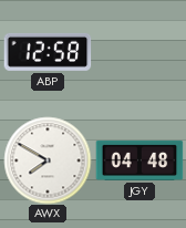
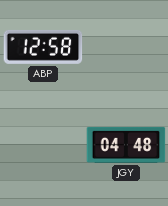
AWX: 7:50 -> none (48, 160)
